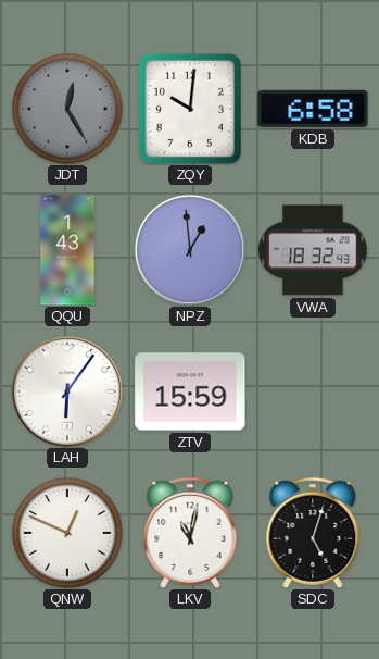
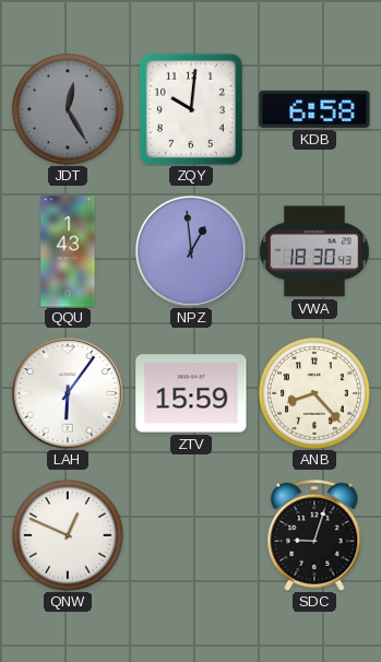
VWA: 18:32 -> 18:30 (314, 251)
ANB: none -> 8:23 (314, 393)
LKV: 11:02 -> none (190, 533)
SDC: 5:03 -> 9:03 (314, 535)
